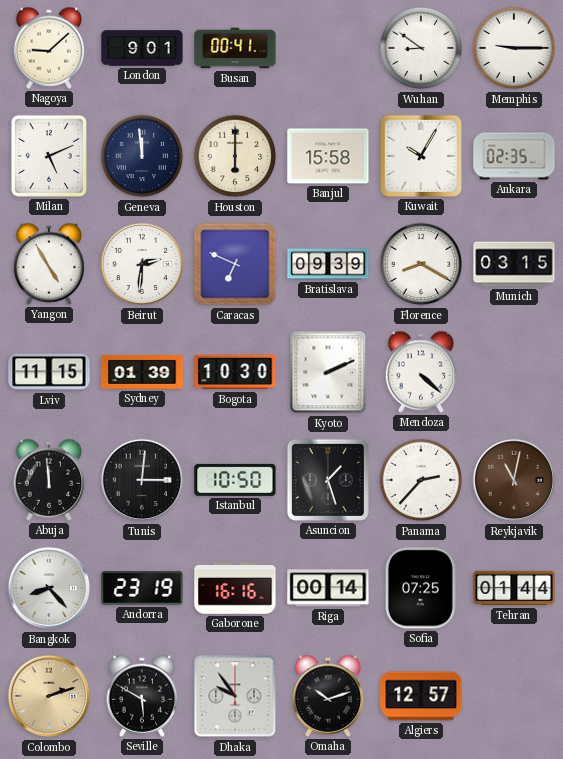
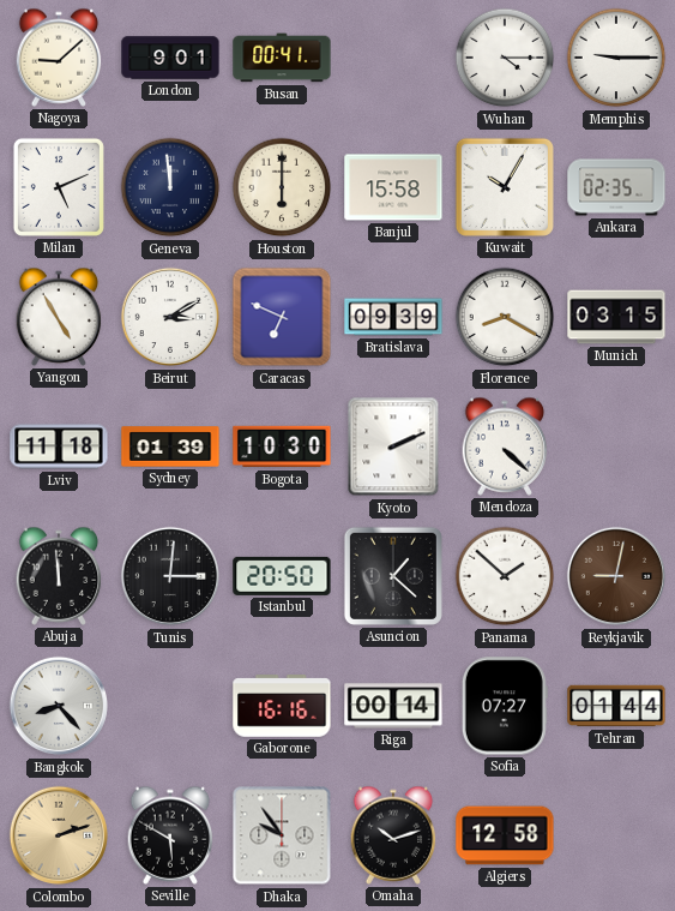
Wuhan: 8:51 -> 4:15 (505, 58)
Beirut: 2:31 -> 3:10 (170, 317)
Lviv: 11:15 -> 11:18 (59, 446)
Istanbul: 10:50 -> 20:50 (282, 576)
Asuncion: 1:27 -> 1:22 (393, 576)
Panama: 2:37 -> 1:52 (505, 576)
Reykjavik: 11:02 -> 9:02 (616, 576)
Andorra: 23:19 -> none (142, 588)
Sofia: 07:25 -> 07:27 (505, 706)
Algiers: 12:57 -> 12:58 (505, 835)
